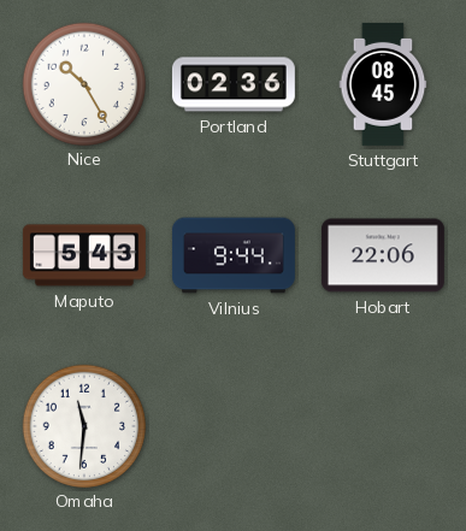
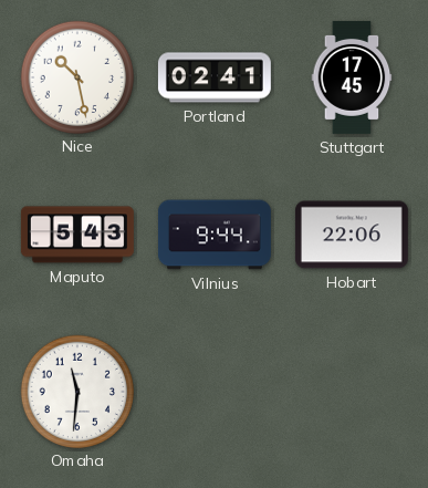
Nice: 10:25 -> 10:28 (76, 76)
Portland: 02:36 -> 02:41 (215, 77)
Stuttgart: 08:45 -> 17:45 (352, 77)
